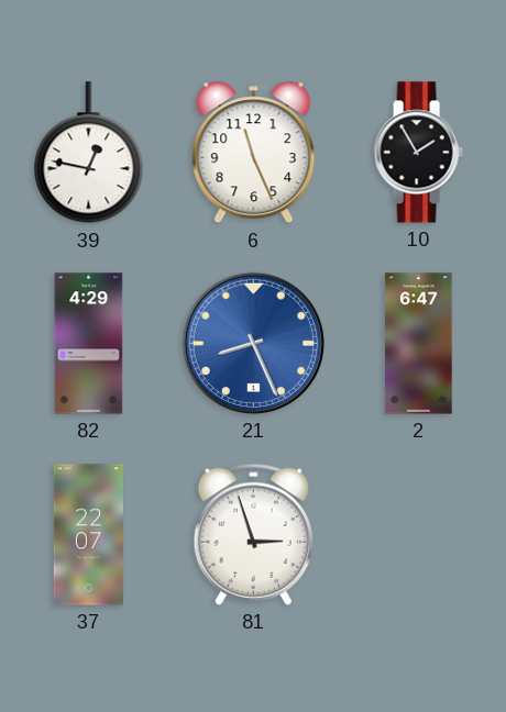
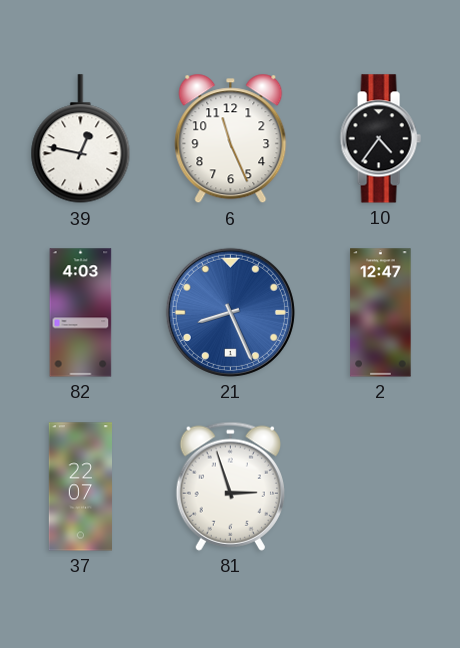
10: 1:55 -> 4:36 (380, 139)
82: 4:29 -> 4:03 (81, 313)
2: 6:47 -> 12:47 (381, 313)
